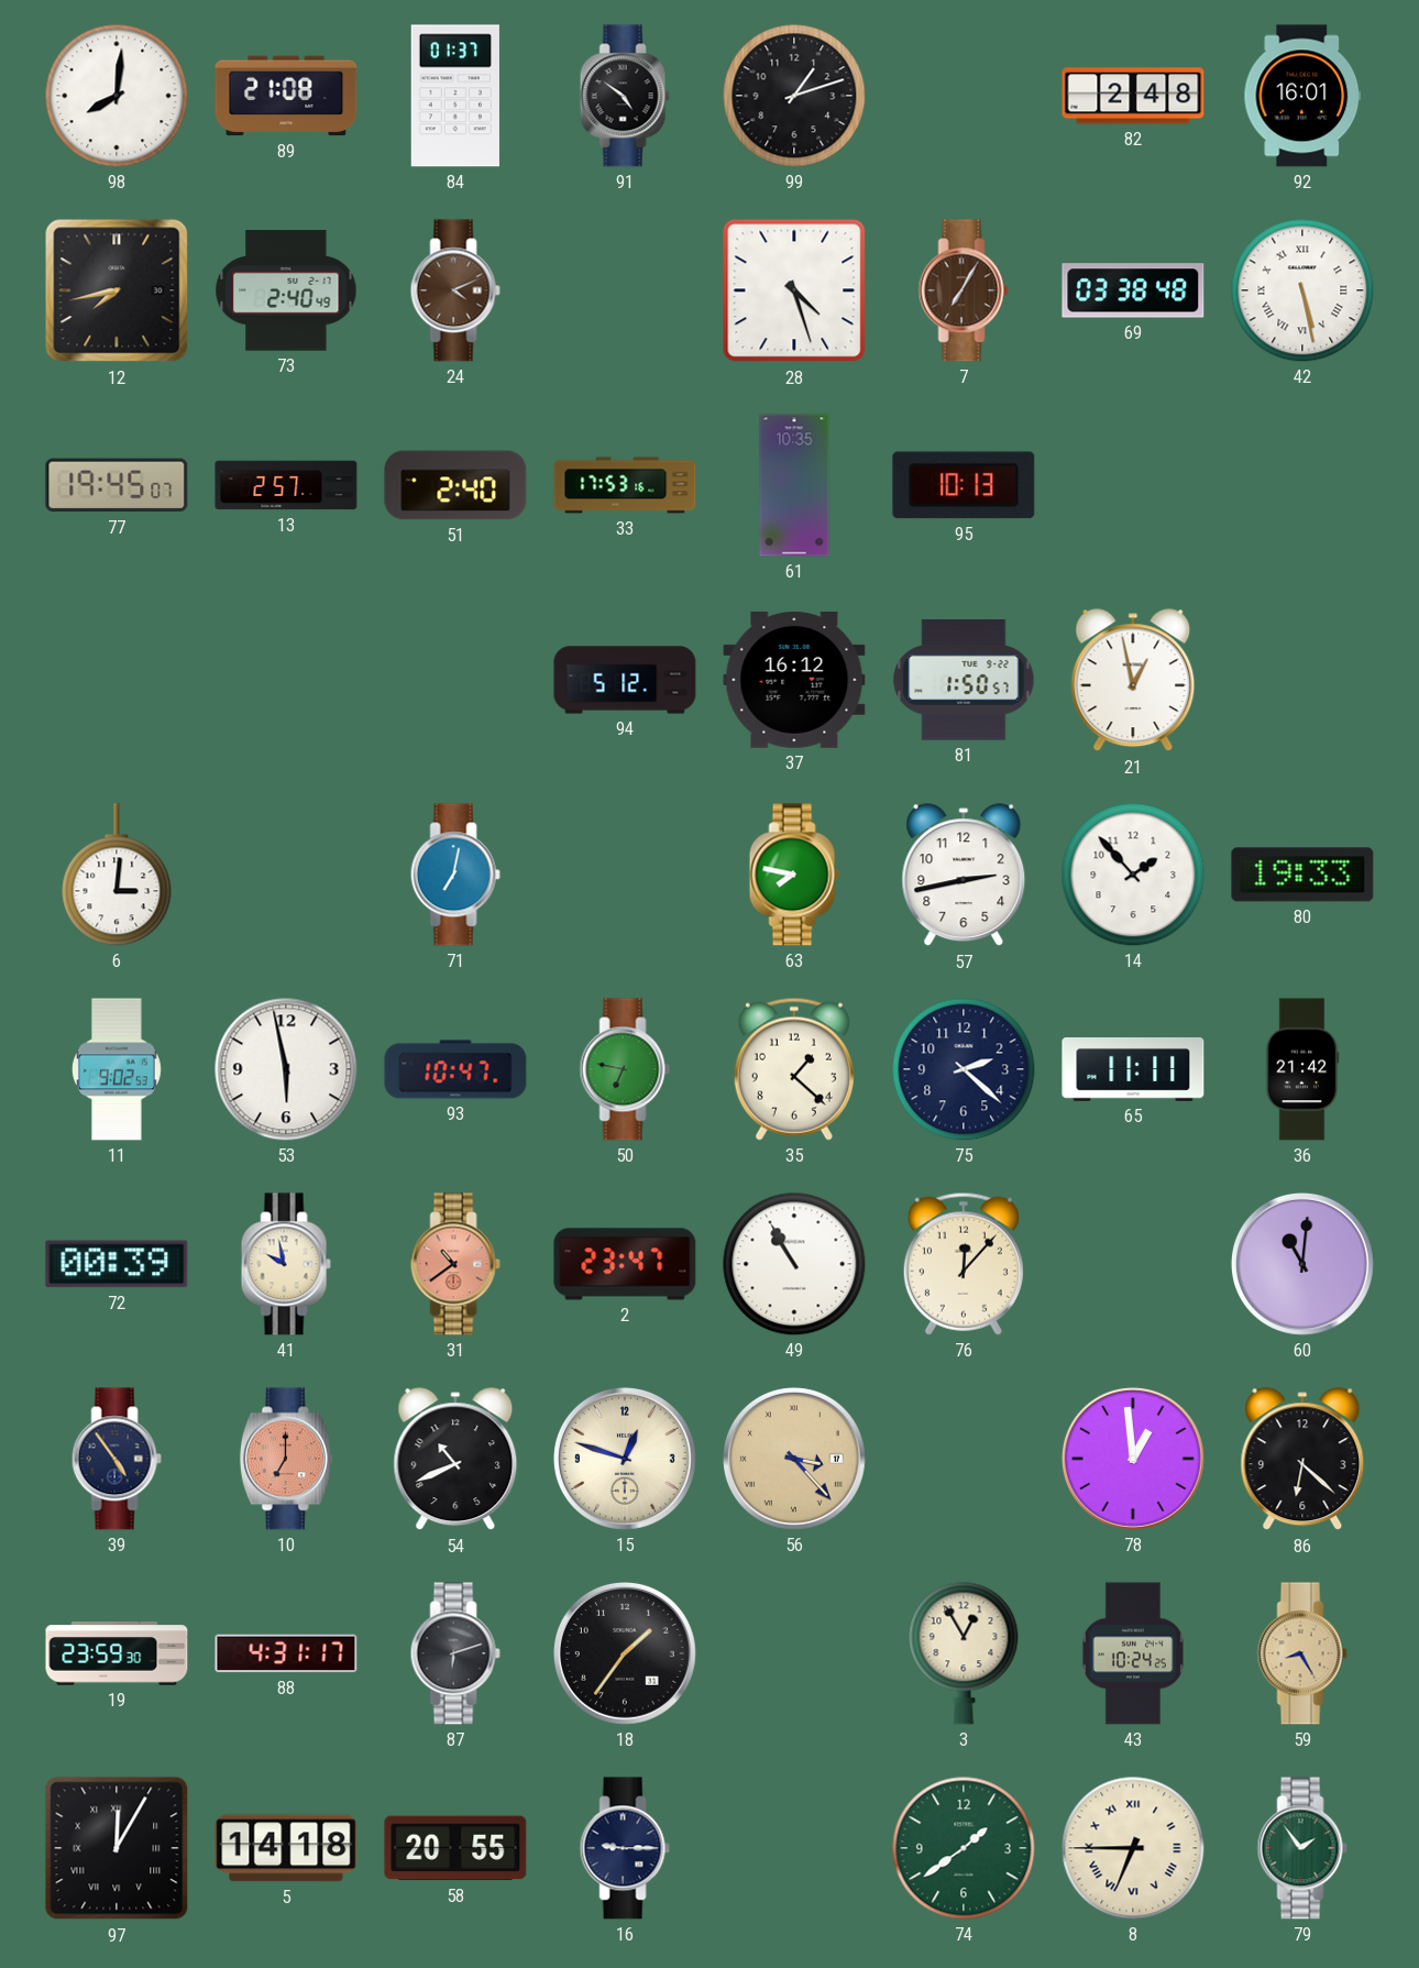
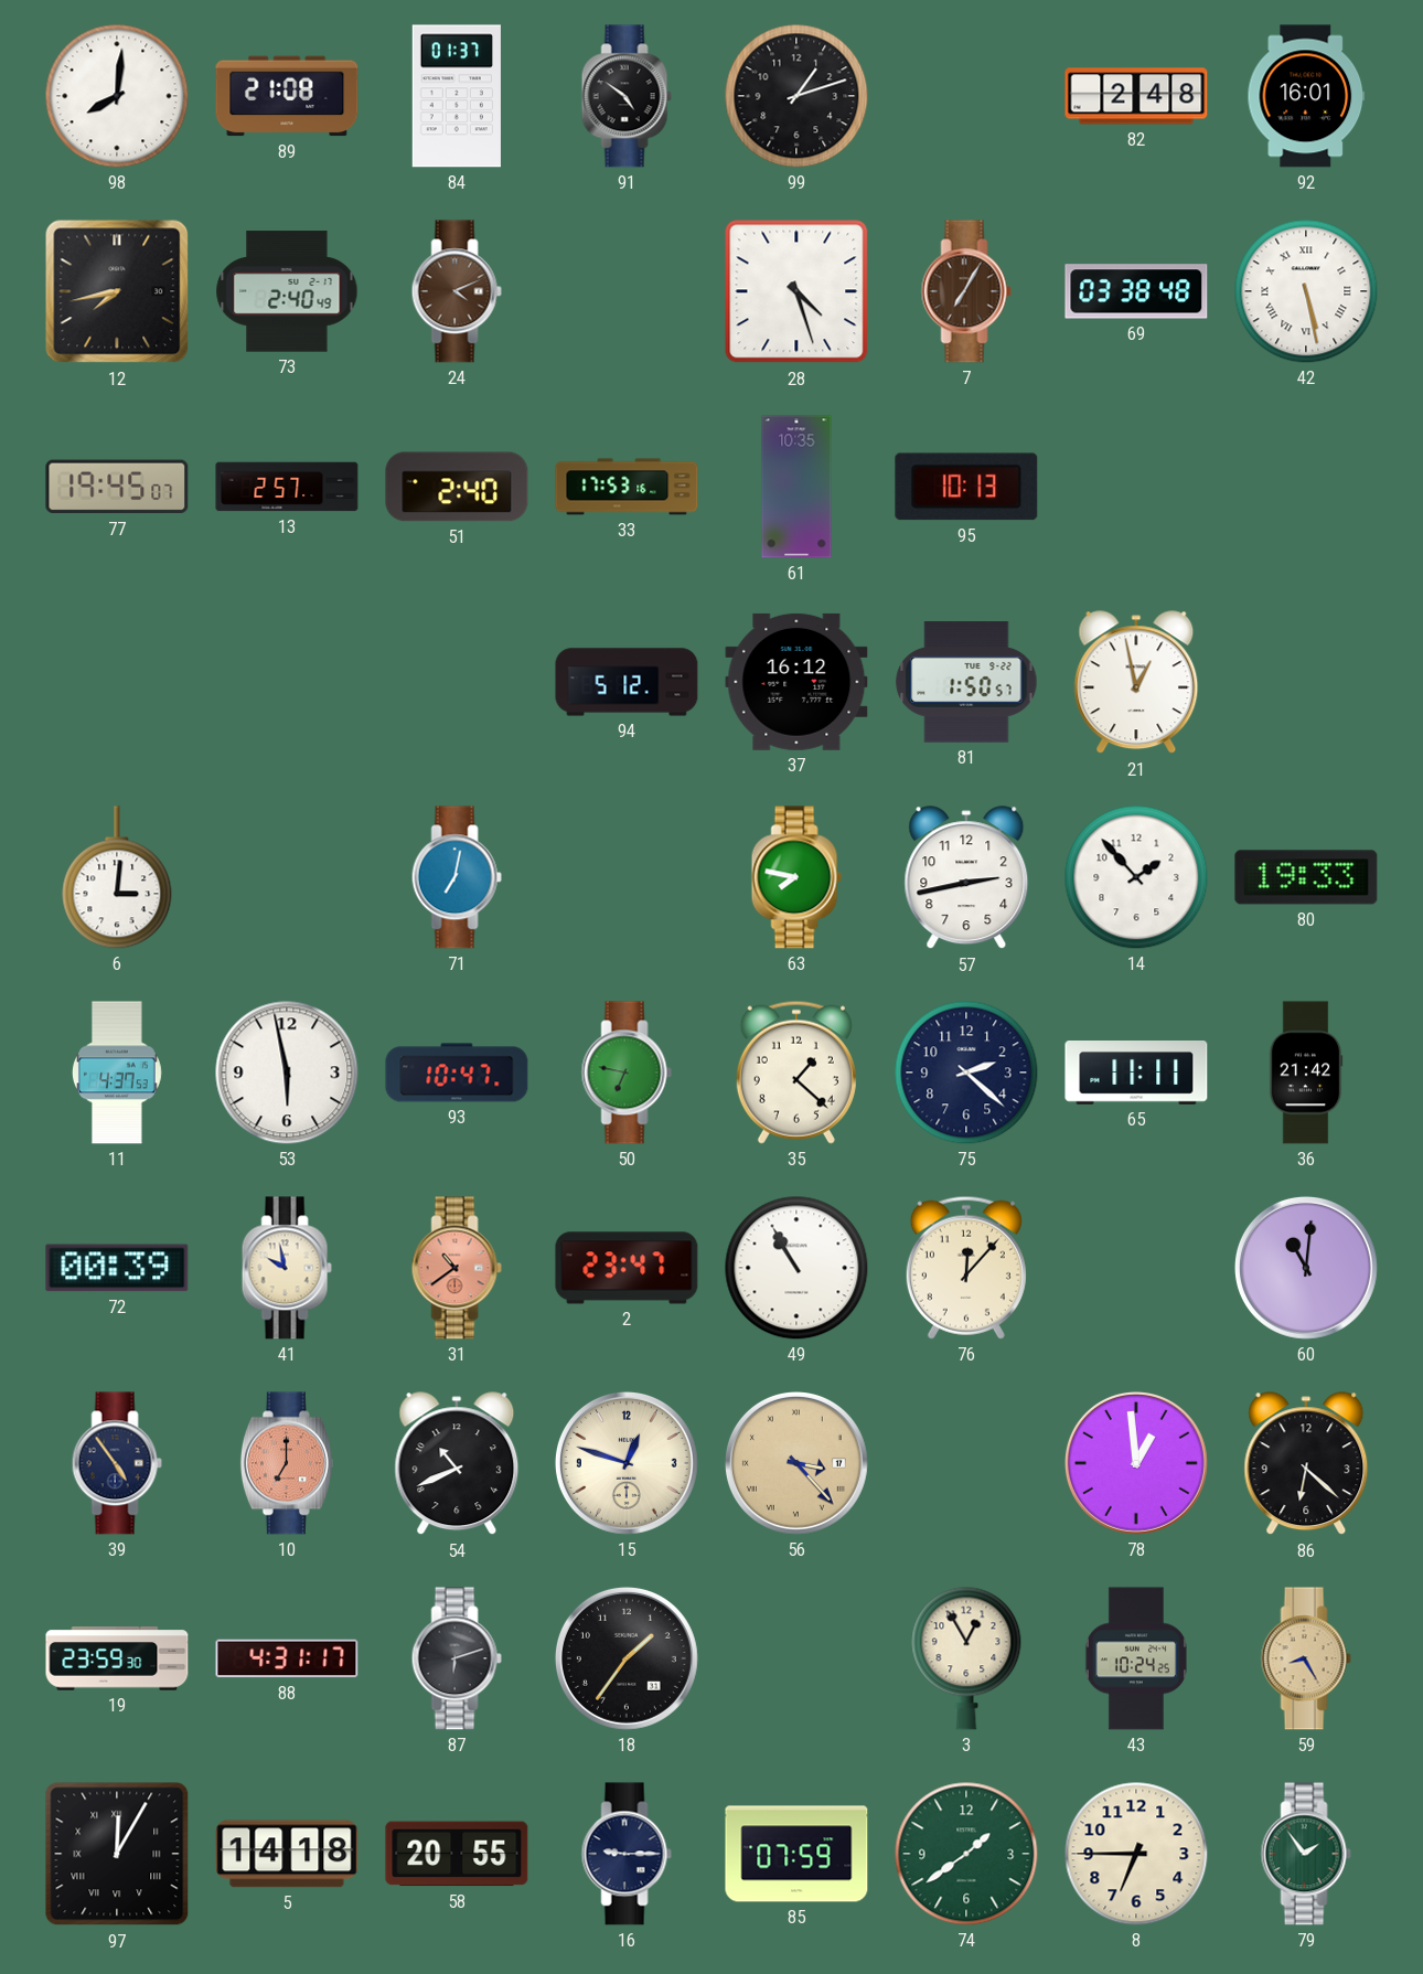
11: 9:02 -> 4:37 (117, 1073)
85: none -> 07:59 (796, 1854)
8 numerals: Roman -> Arabic (1136, 1854)
